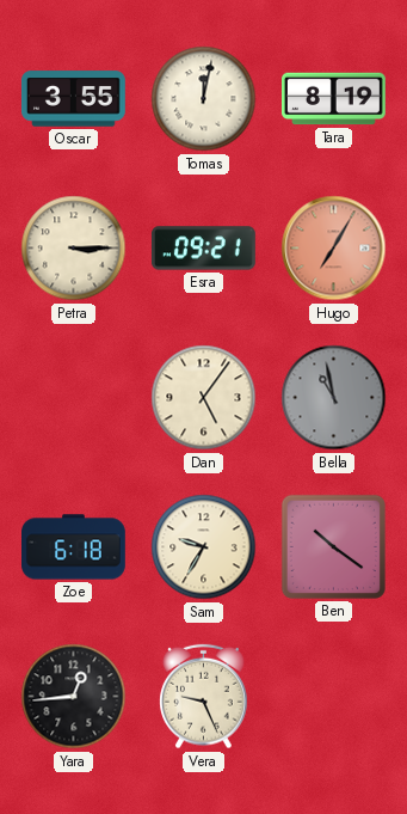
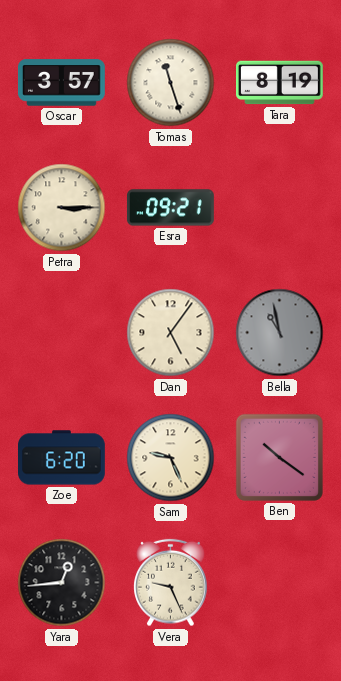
Oscar: 3:55 -> 3:57 (61, 83)
Tomas: 12:02 -> 11:27 (171, 83)
Hugo: 7:05 -> none (334, 249)
Zoe: 6:18 -> 6:20 (62, 458)
Sam: 9:35 -> 9:26 (171, 458)
